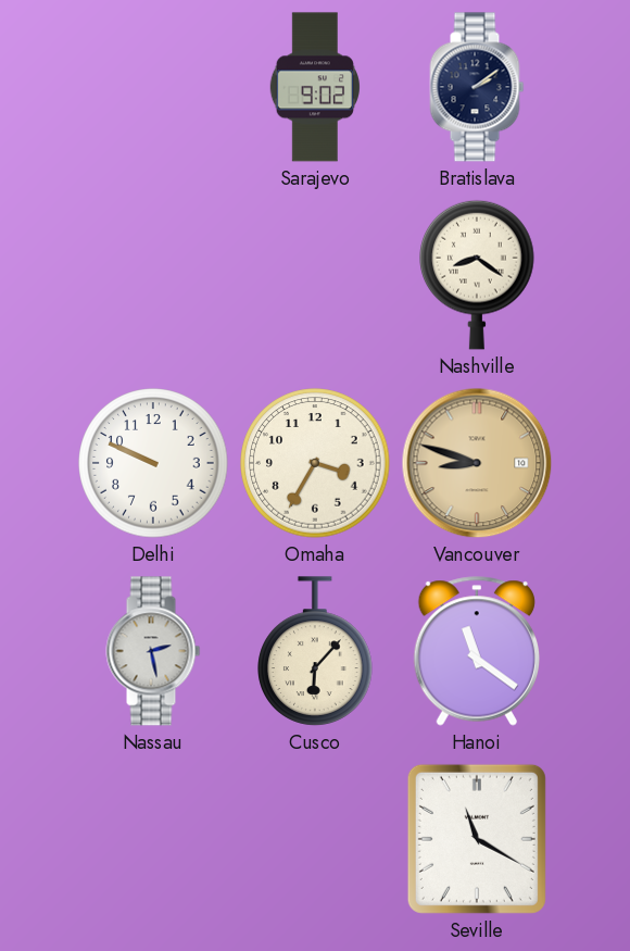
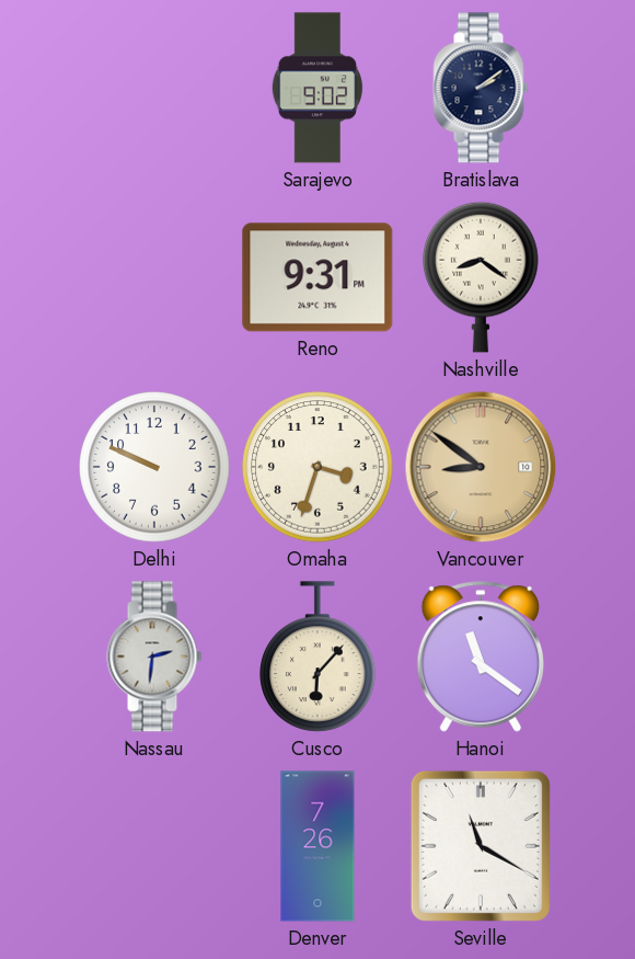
Reno: none -> 9:31 (317, 277)
Omaha: 3:35 -> 3:33 (317, 467)
Vancouver: 8:48 -> 8:51 (481, 467)
Nassau: 2:28 -> 2:31 (154, 657)
Denver: none -> 7:26 (317, 846)
